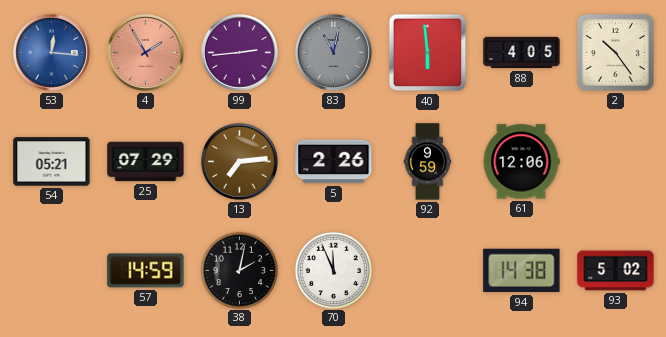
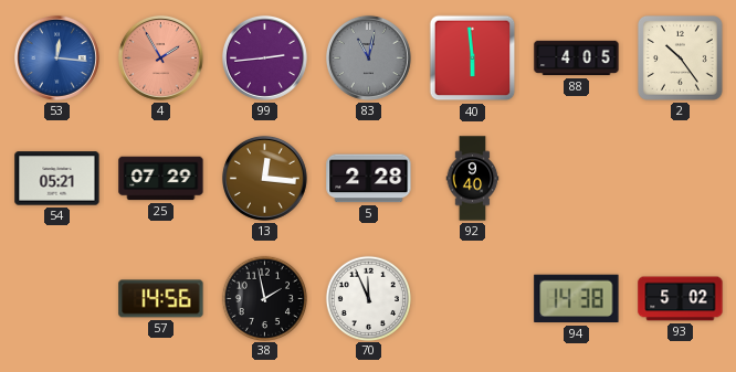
13: 7:14 -> 12:16 (264, 178)
5: 2:26 -> 2:28 (369, 179)
92: 9:59 -> 9:40 (473, 179)
61: 12:06 -> none (521, 162)
57: 14:59 -> 14:56 (161, 299)
38: 2:02 -> 1:58 (264, 298)
